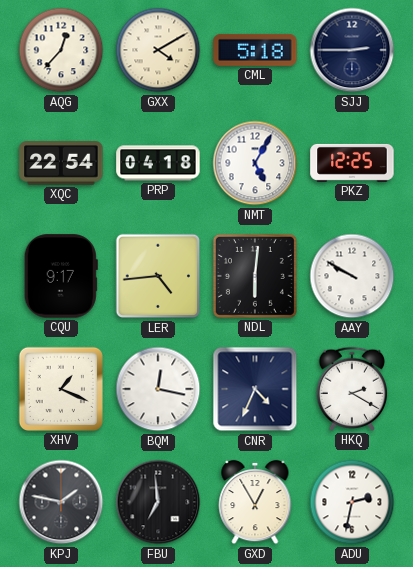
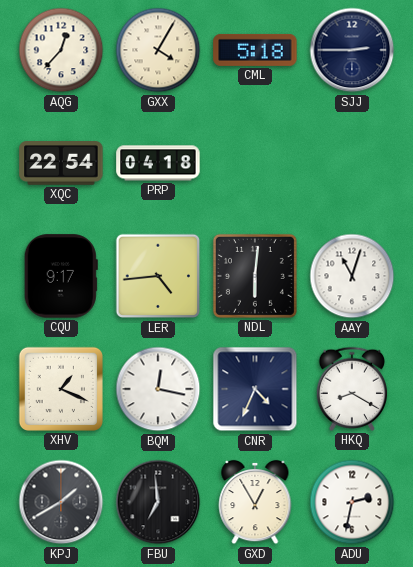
GXX: 4:10 -> 4:05 (158, 50)
NMT: 5:05 -> none (255, 163)
PKZ: 12:25 -> none (352, 163)
AAY: 9:50 -> 11:03 (352, 276)
HKQ: 2:20 -> 8:20 (352, 389)
KPJ: 1:47 -> 1:40 (61, 502)
